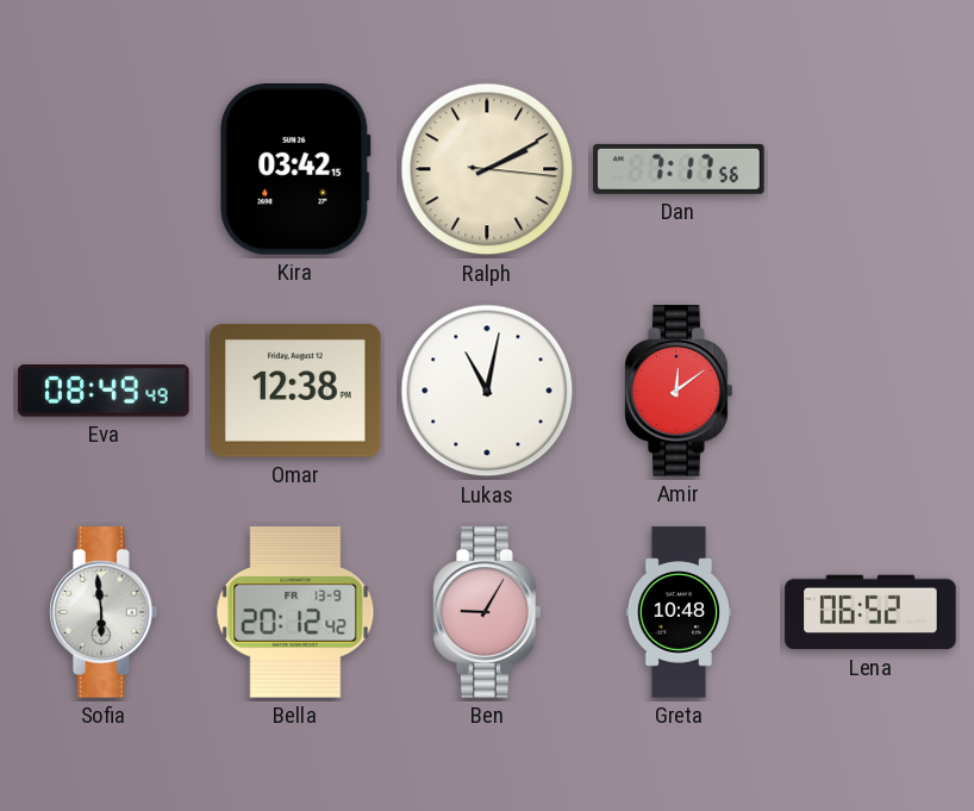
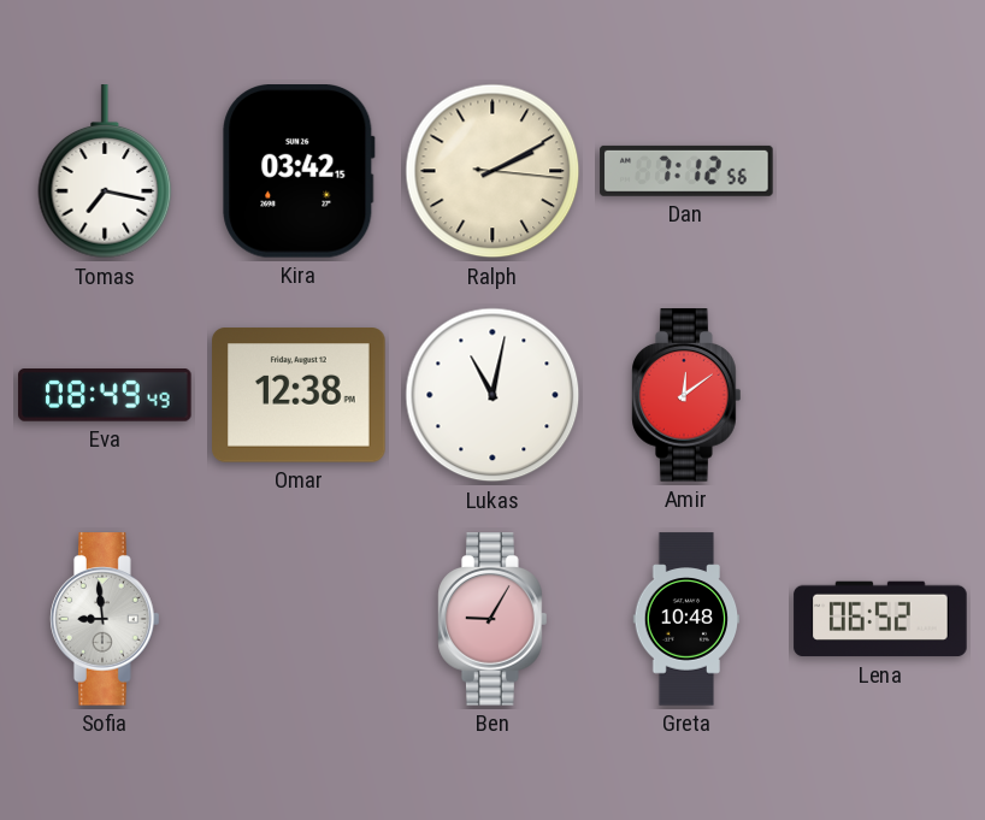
Tomas: none -> 7:17 (105, 172)
Dan: 7:17 -> 7:12 (686, 171)
Sofia: 5:59 -> 8:59 (105, 619)
Bella: 20:12 -> none (295, 613)
